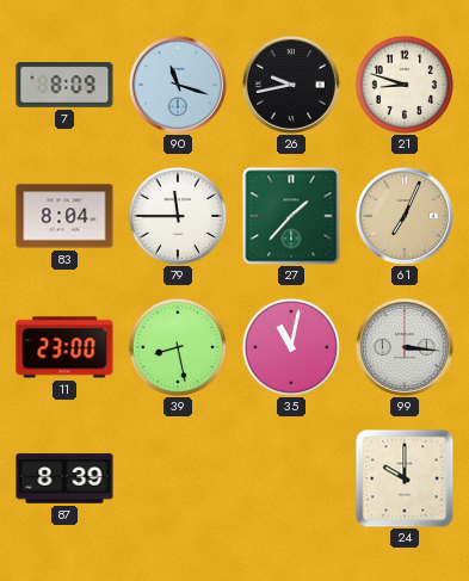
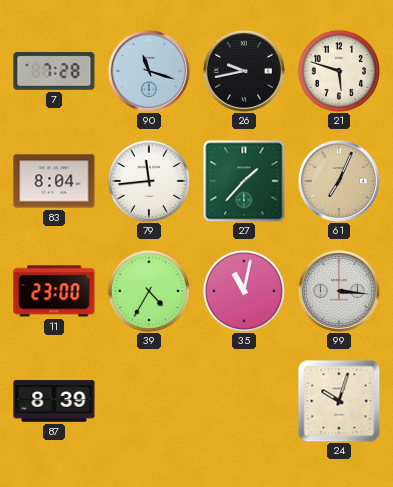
7: 8:09 -> 7:28 (54, 71)
21: 8:48 -> 5:48 (338, 70)
79: 11:45 -> 11:44 (148, 180)
39: 8:28 -> 4:35 (148, 290)
24: 10:00 -> 10:03 (339, 401)
